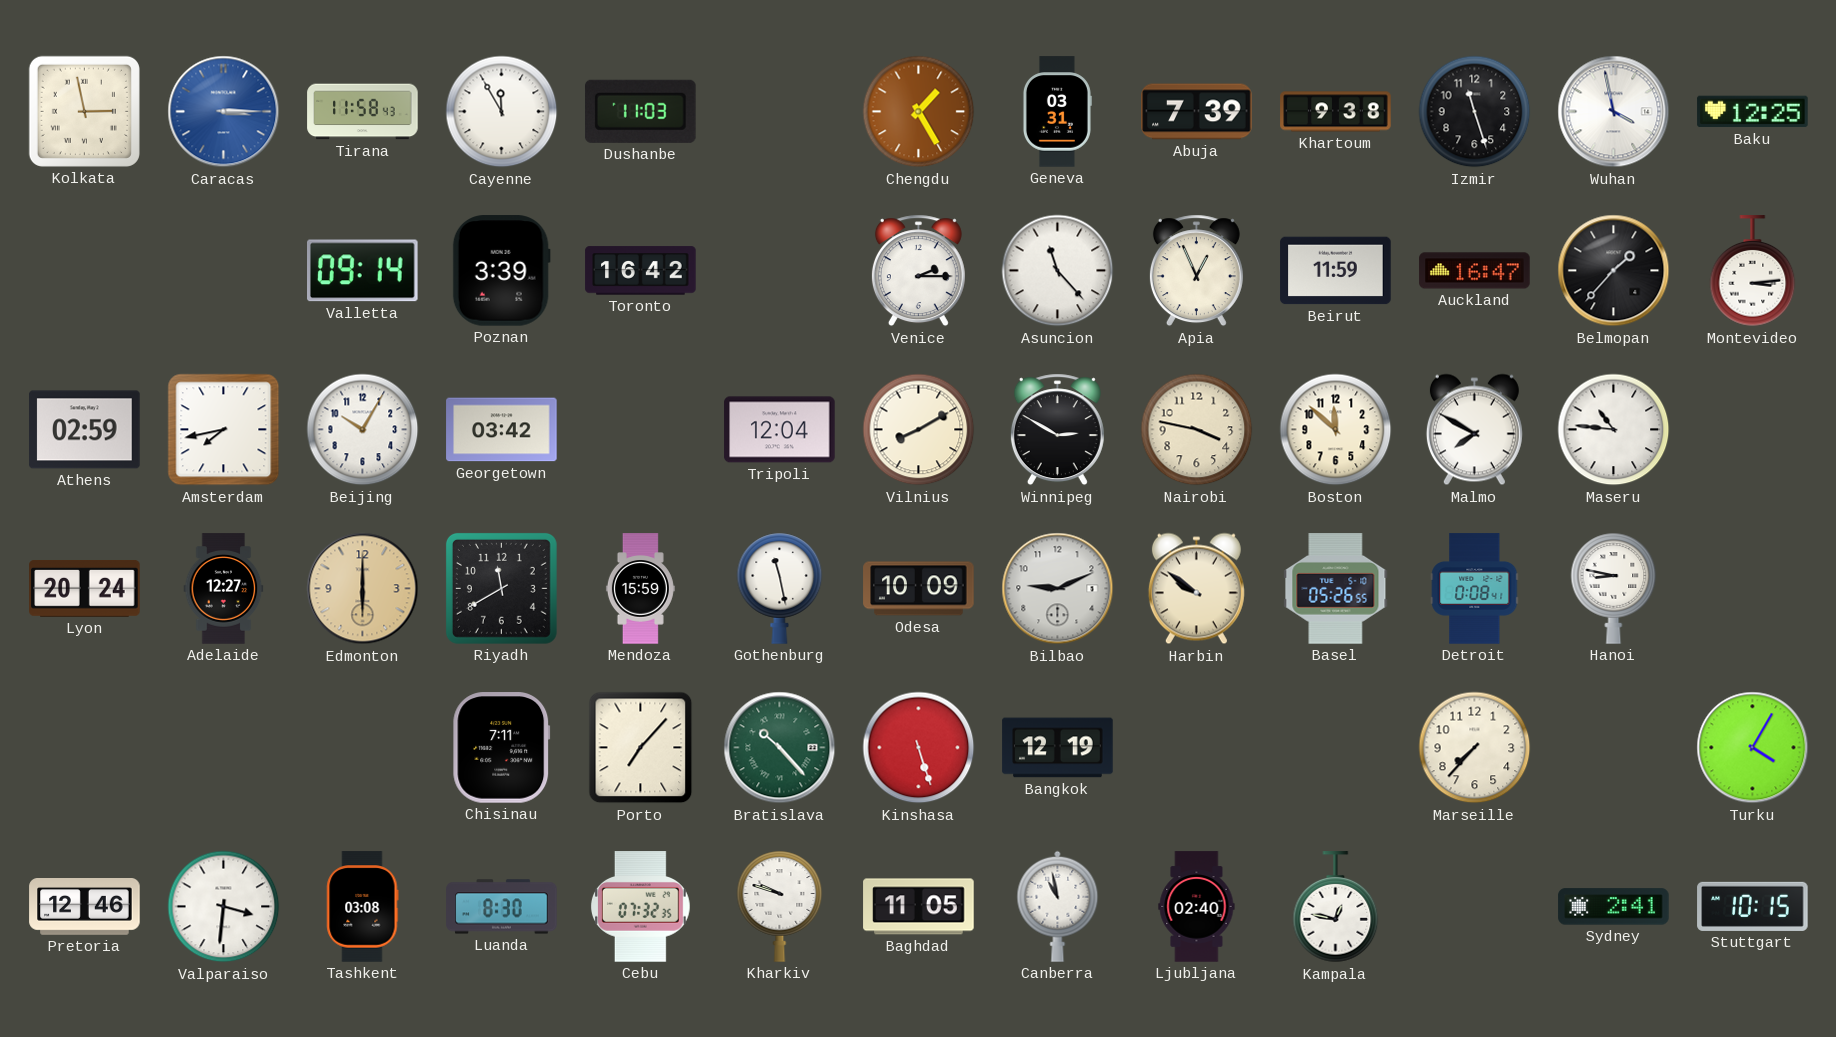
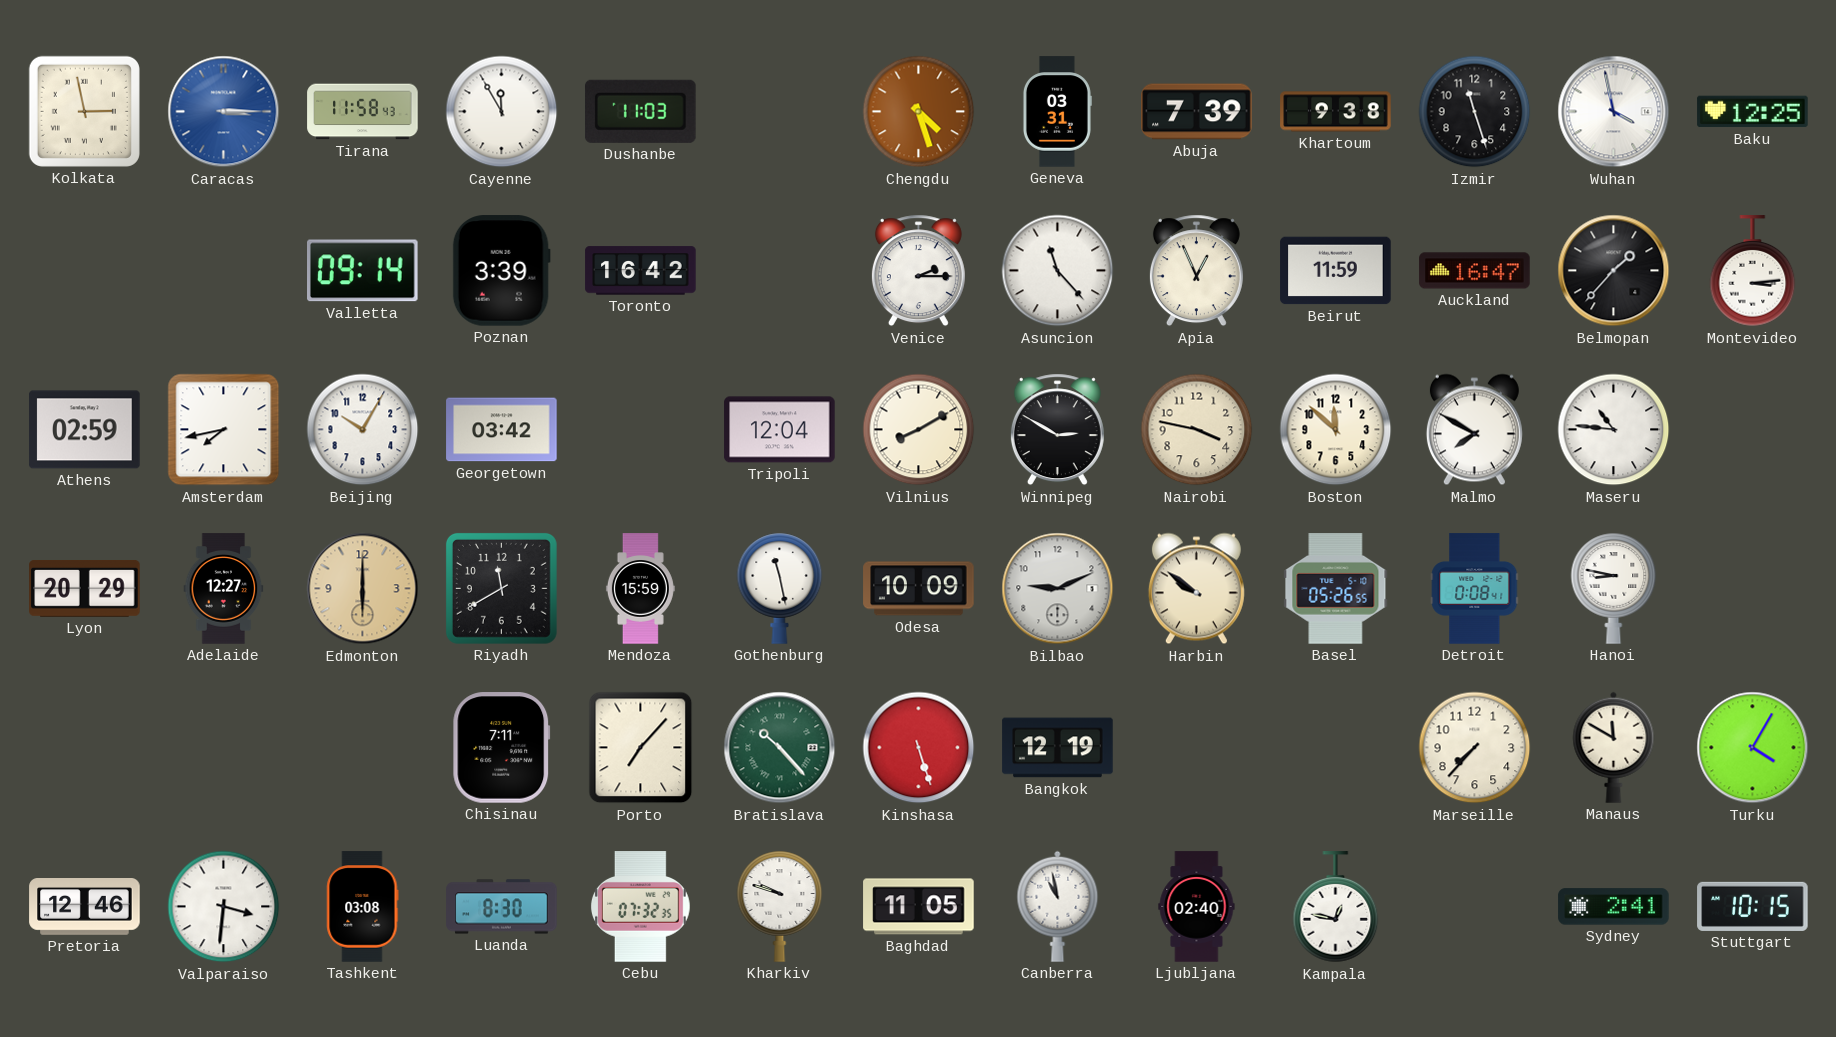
Chengdu: 1:25 -> 4:27 (919, 112)
Lyon: 20:24 -> 20:29 (85, 588)
Manaus: none -> 11:50 (1614, 747)
